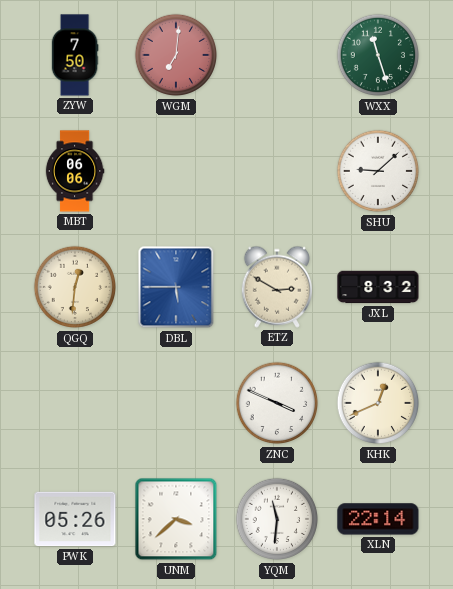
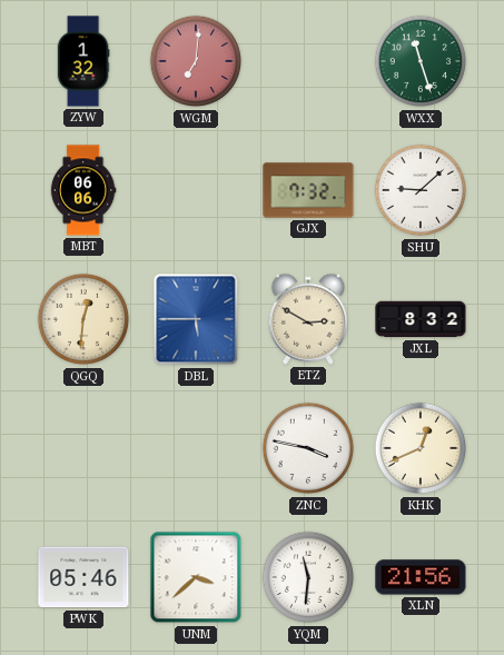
ZYW: 7:50 -> 1:32 (83, 61)
GJX: none -> 7:32 (308, 190)
ZNC: 3:49 -> 3:47 (308, 448)
PWK: 05:26 -> 05:46 (83, 577)
XLN: 22:14 -> 21:56 (421, 577)
